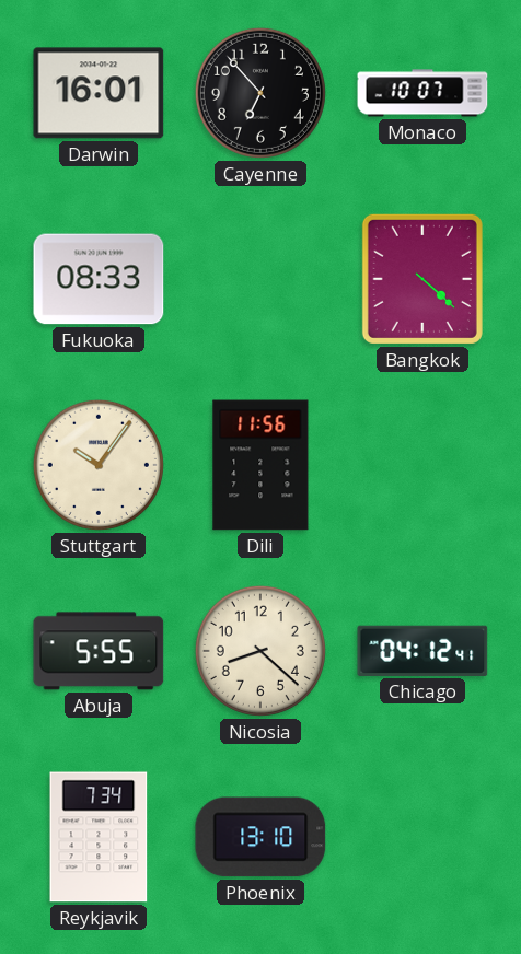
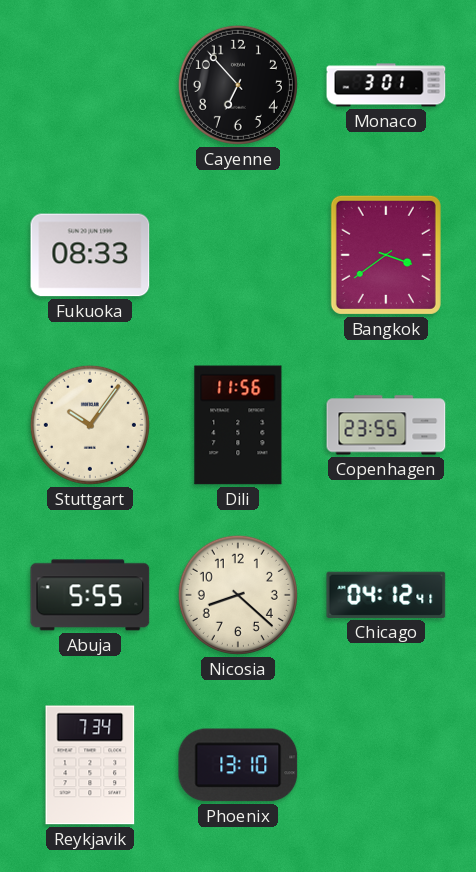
Darwin: 16:01 -> none (99, 93)
Monaco: 10:07 -> 3:01 (386, 85)
Bangkok: 4:22 -> 3:39 (386, 255)
Copenhagen: none -> 23:55 (386, 425)
